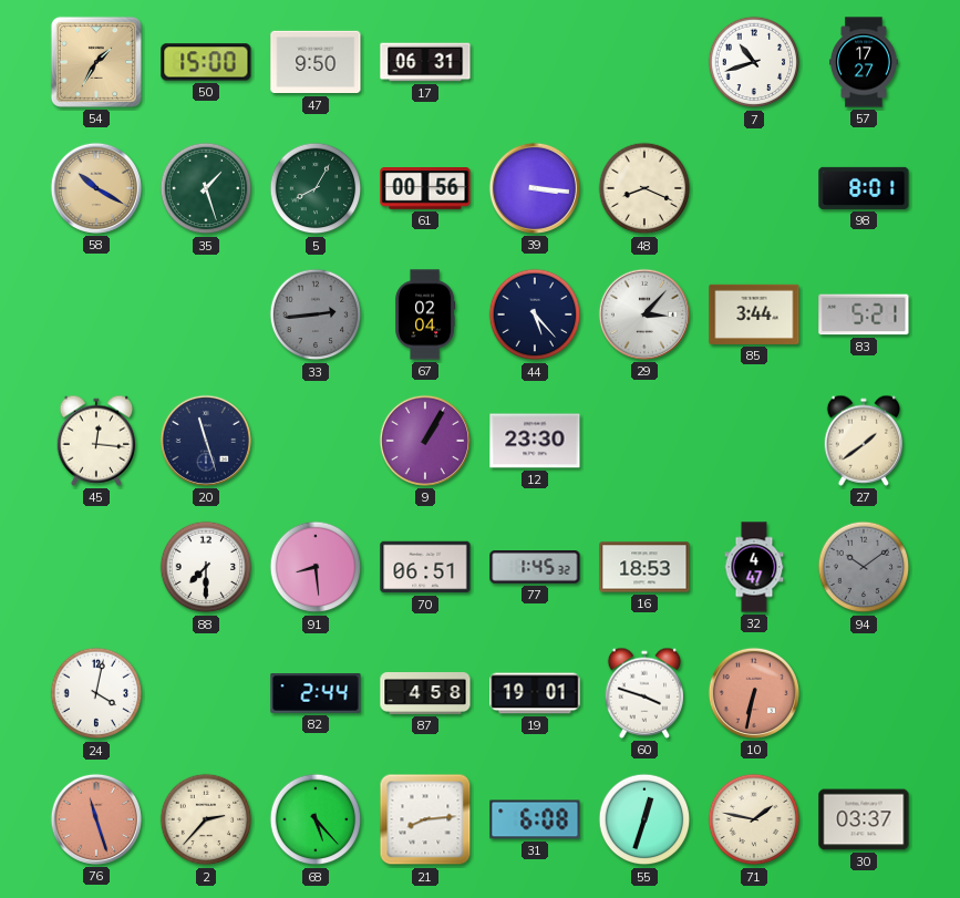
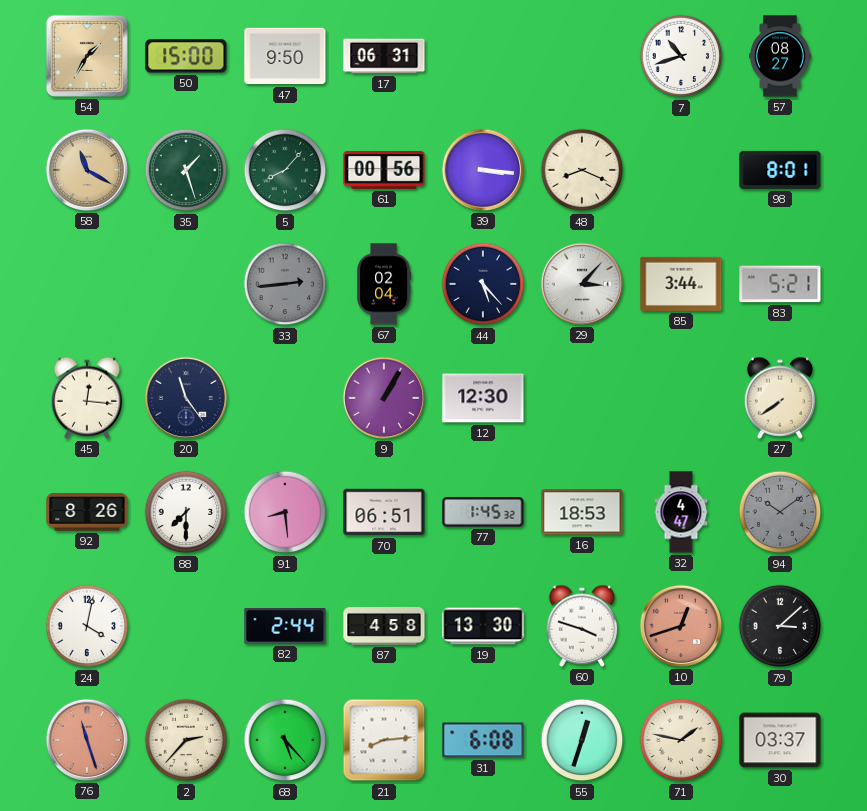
57: 17:27 -> 08:27 (781, 56)
58: 10:20 -> 11:20 (87, 170)
5: 8:05 -> 8:07 (285, 170)
20: 11:27 -> 11:24 (186, 398)
12: 23:30 -> 12:30 (483, 398)
27: 1:39 -> 7:39 (780, 398)
92: none -> 8:26 (87, 512)
19: 19:01 -> 13:30 (483, 626)
10: 6:32 -> 12:42 (681, 626)
79: none -> 3:08 (780, 626)
